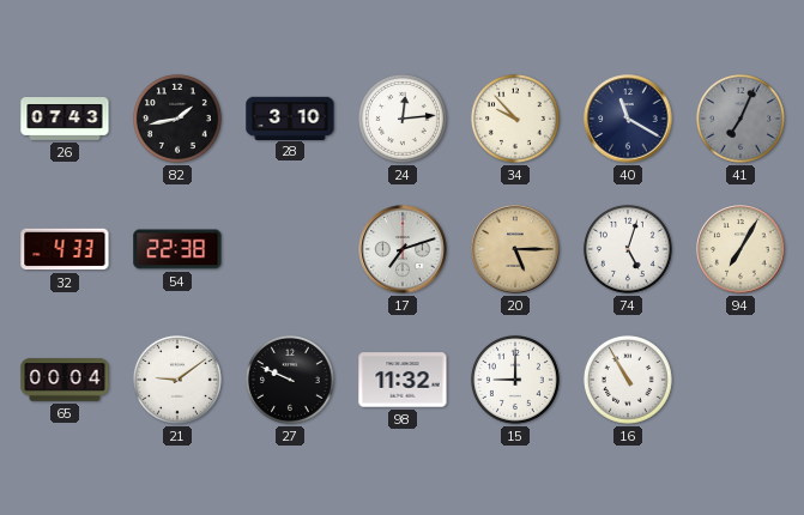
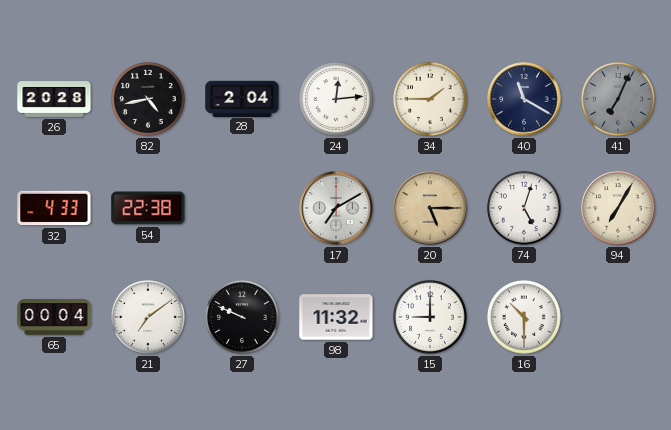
26: 07:43 -> 20:28 (54, 99)
82: 1:43 -> 4:43 (148, 99)
28: 3:10 -> 2:04 (242, 98)
34: 9:53 -> 1:45 (430, 99)
17: 7:12 -> 7:10 (336, 208)
21: 9:09 -> 7:09 (148, 317)
16: 10:55 -> 10:30 (524, 317)
